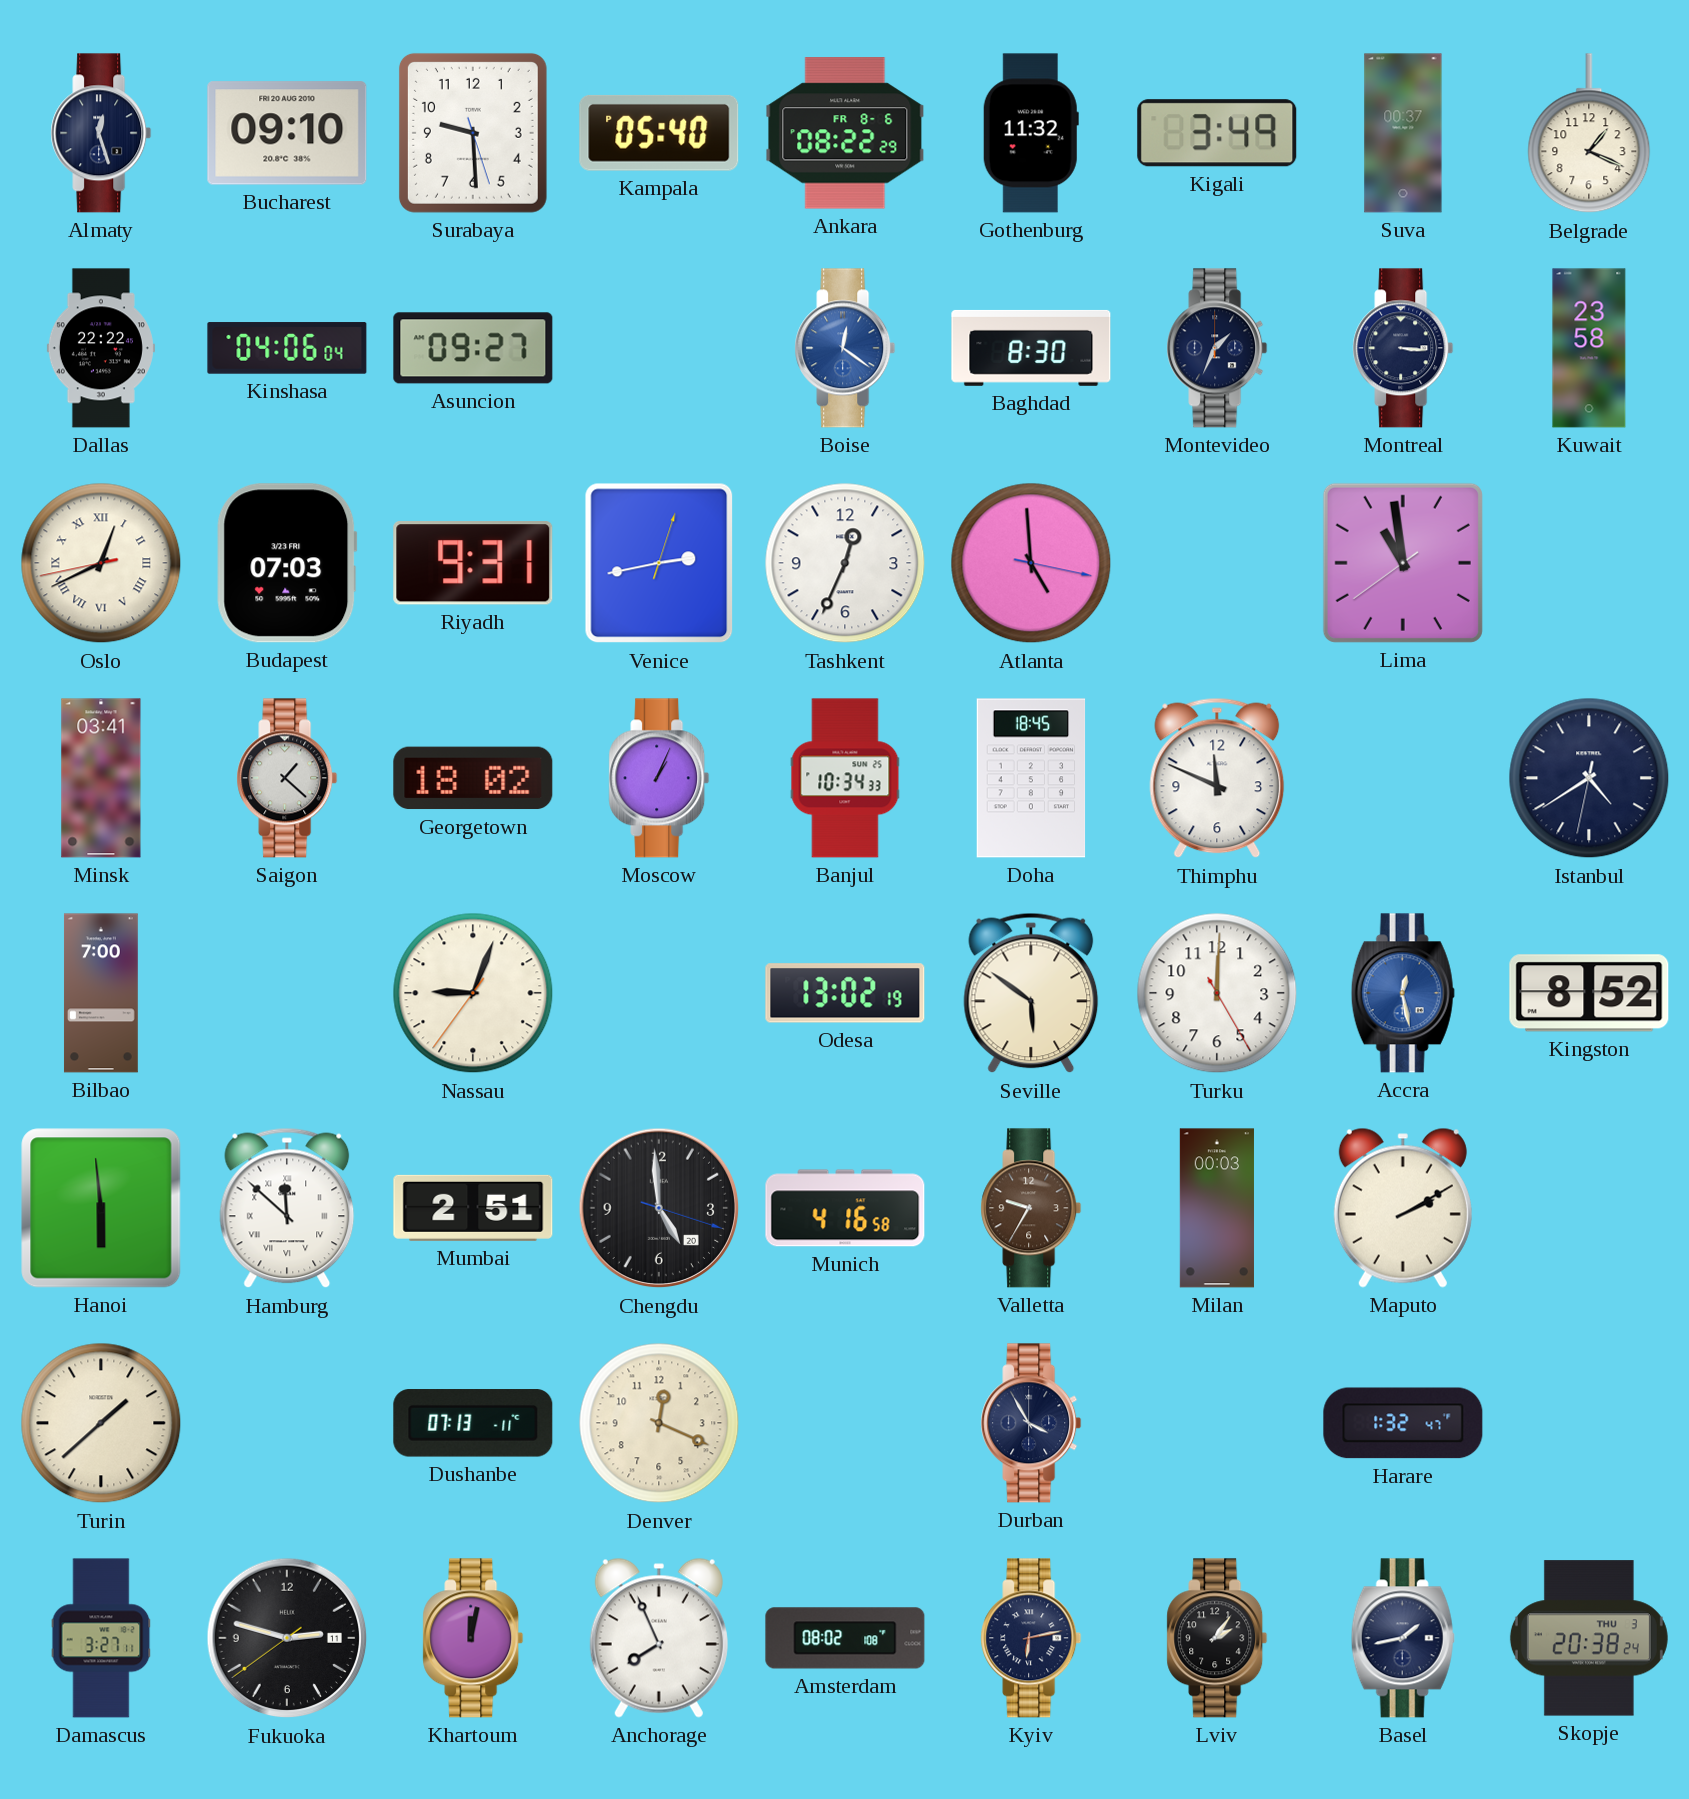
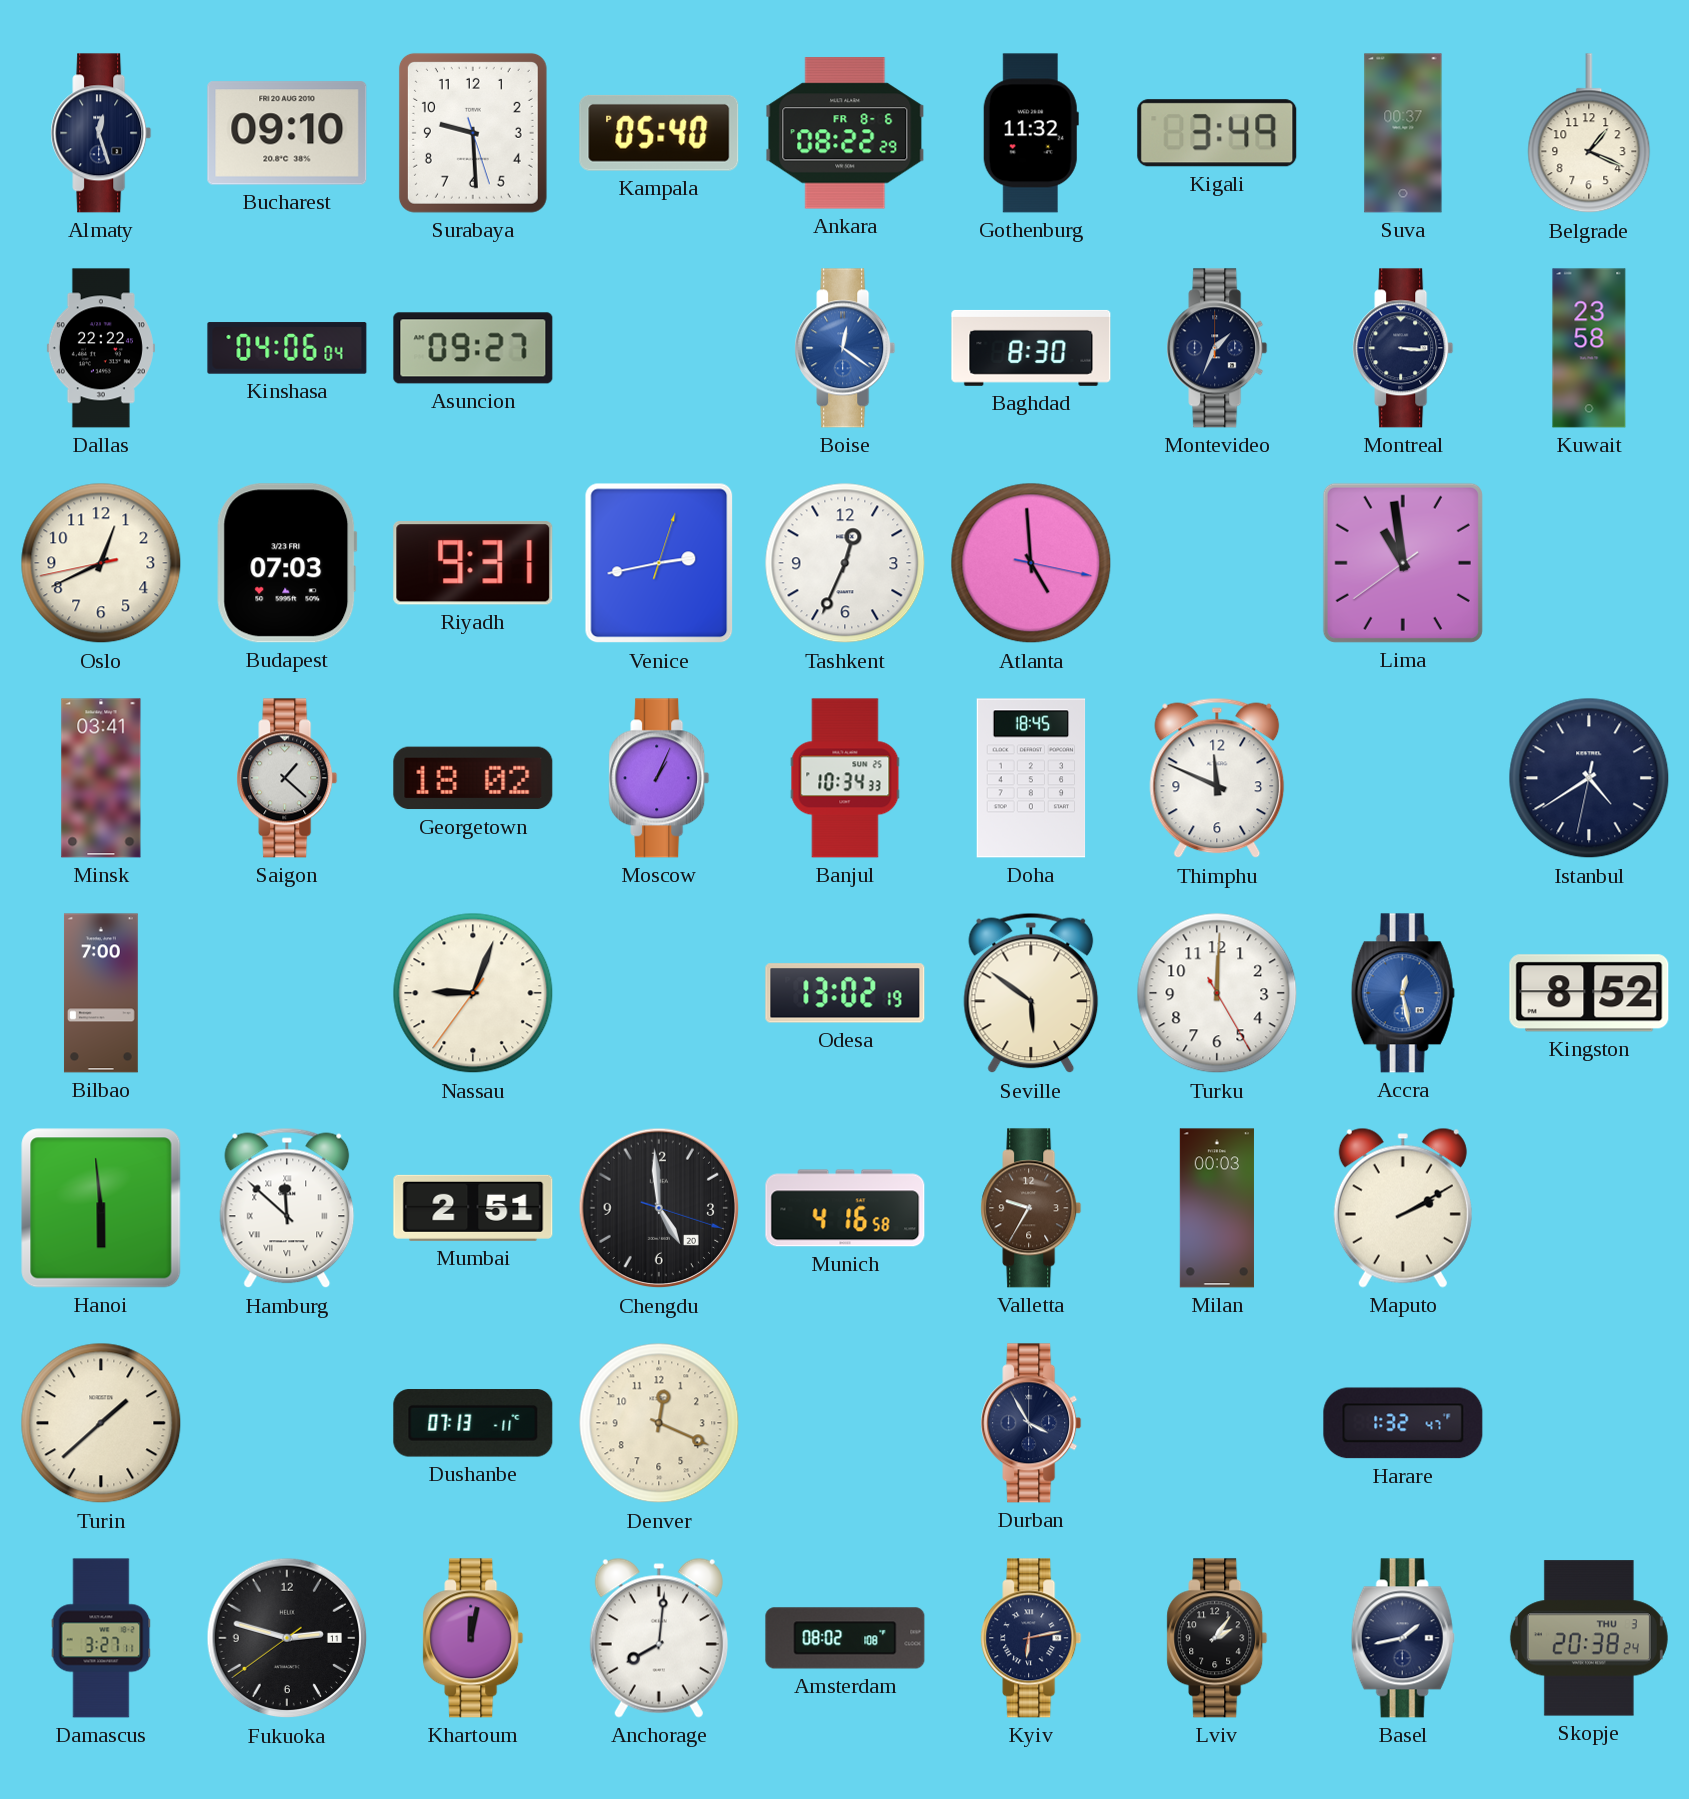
Oslo numerals: Roman -> Arabic (101, 563)
Anchorage: 7:56 -> 8:01 (659, 1638)
